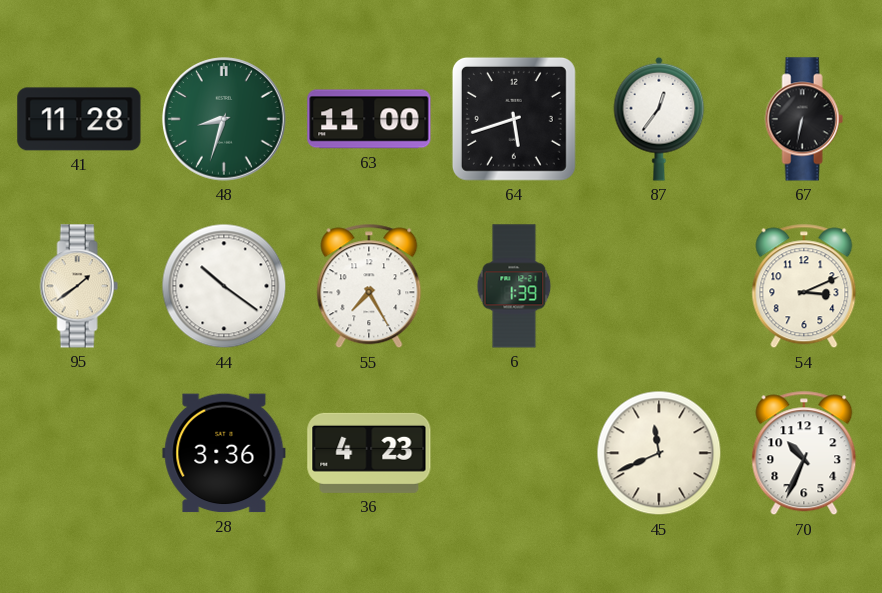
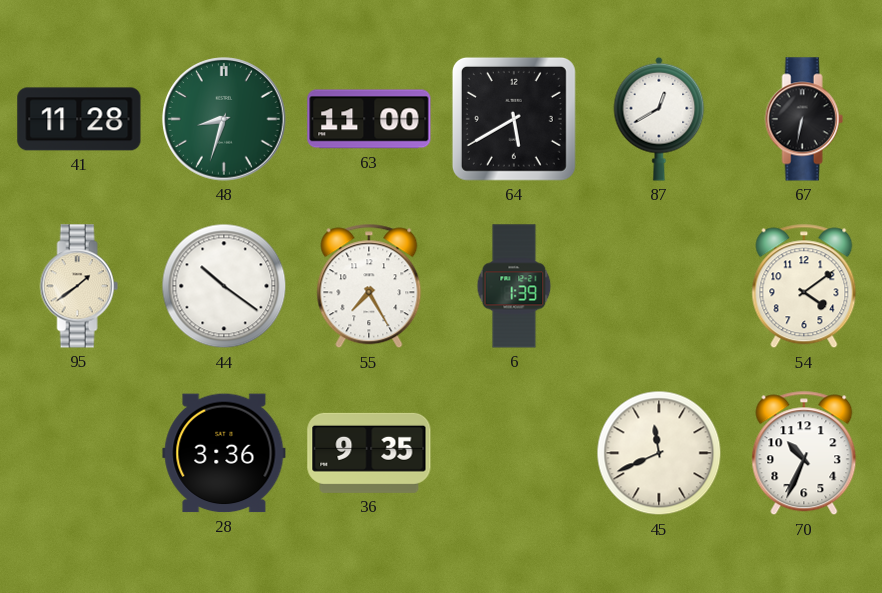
64: 5:42 -> 5:40 (514, 119)
87: 12:36 -> 12:40 (659, 119)
54: 3:11 -> 4:09 (804, 286)
36: 4:23 -> 9:35 (369, 453)
